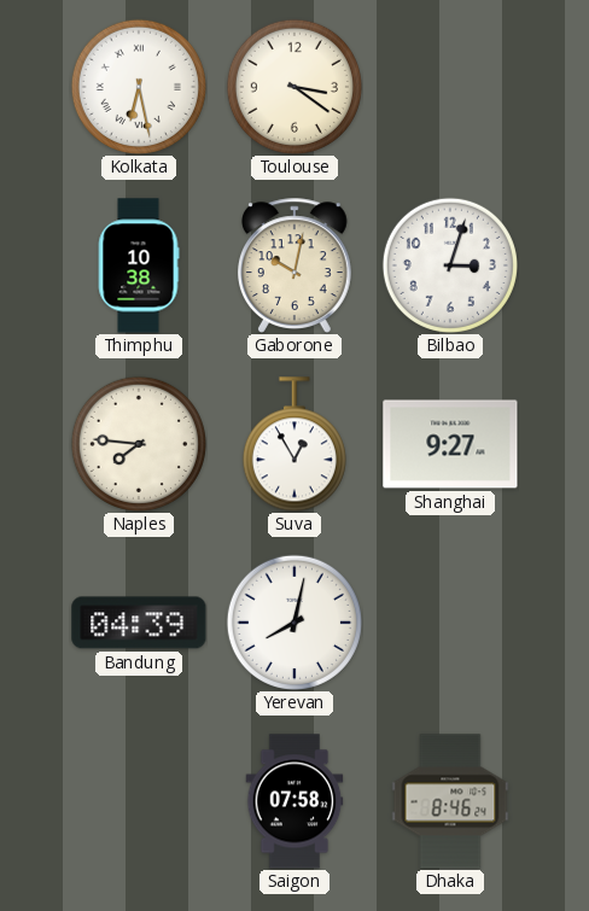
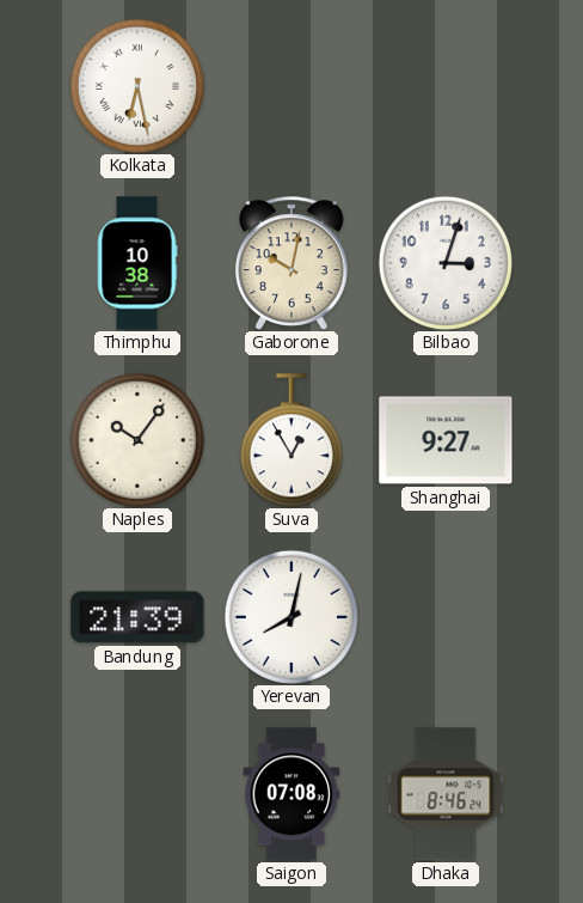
Toulouse: 3:21 -> none (294, 87)
Naples: 7:46 -> 10:06 (137, 440)
Bandung: 04:39 -> 21:39 (137, 617)
Saigon: 07:58 -> 07:08 (291, 794)
